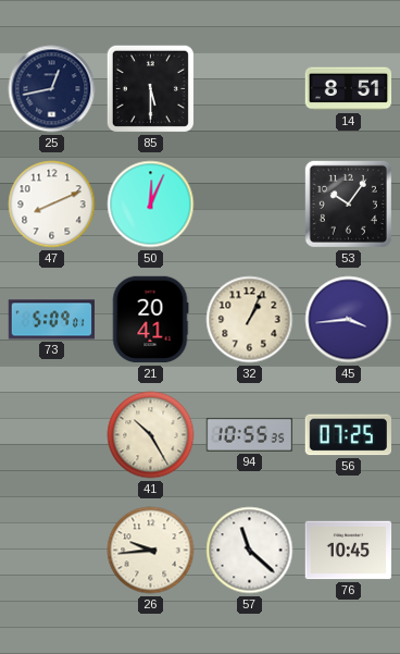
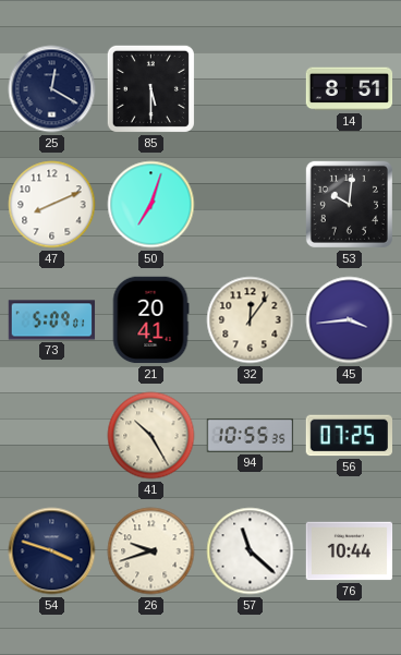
25: 12:43 -> 12:20 (52, 89)
50: 12:04 -> 7:03 (151, 205)
53: 10:06 -> 10:01 (349, 204)
32: 1:04 -> 12:06 (251, 320)
54: none -> 3:48 (52, 551)
26: 9:44 -> 9:42 (151, 551)
76: 10:45 -> 10:44 (350, 551)
